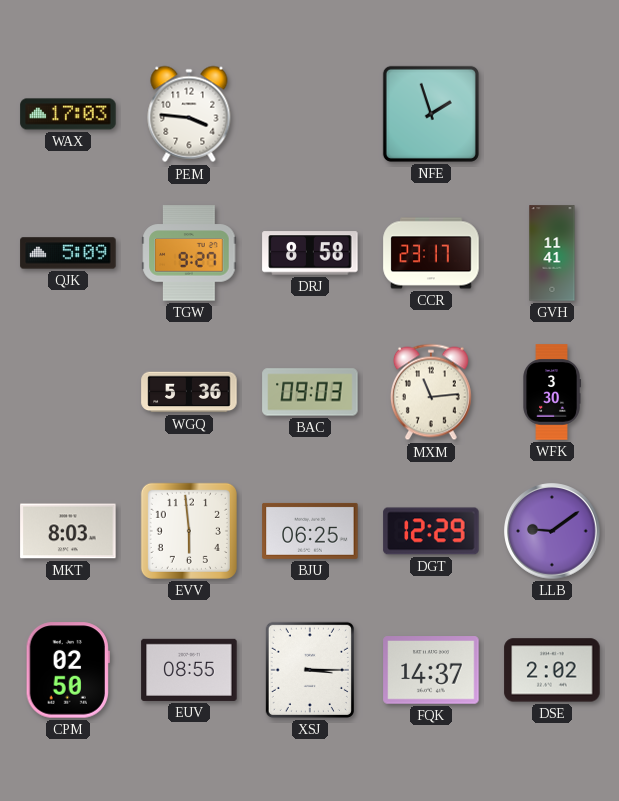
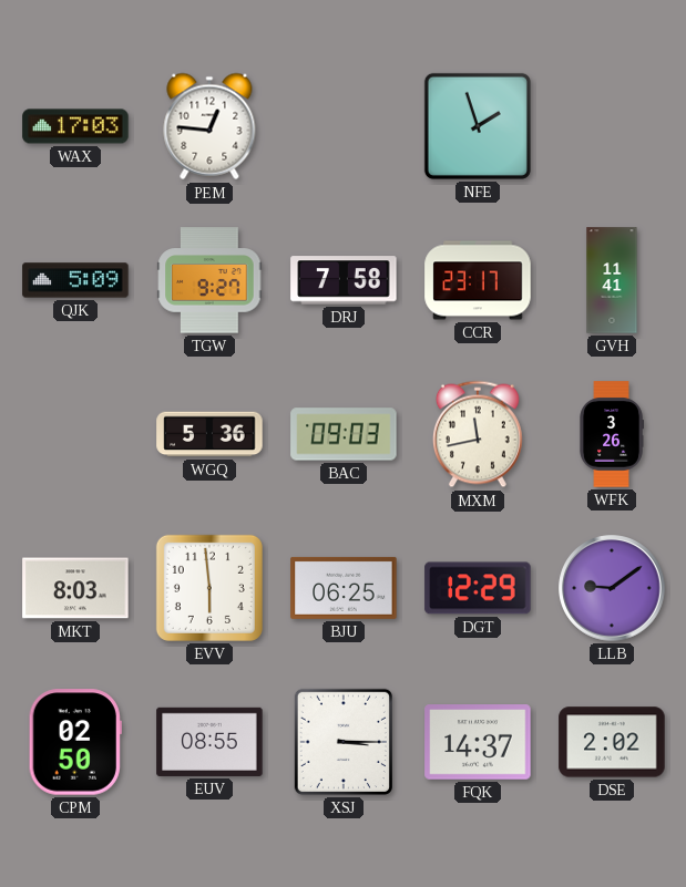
PEM: 3:46 -> 12:46 (209, 126)
DRJ: 8:58 -> 7:58 (344, 280)
MXM: 11:14 -> 11:43 (478, 434)
WFK: 3:30 -> 3:26 (612, 434)
